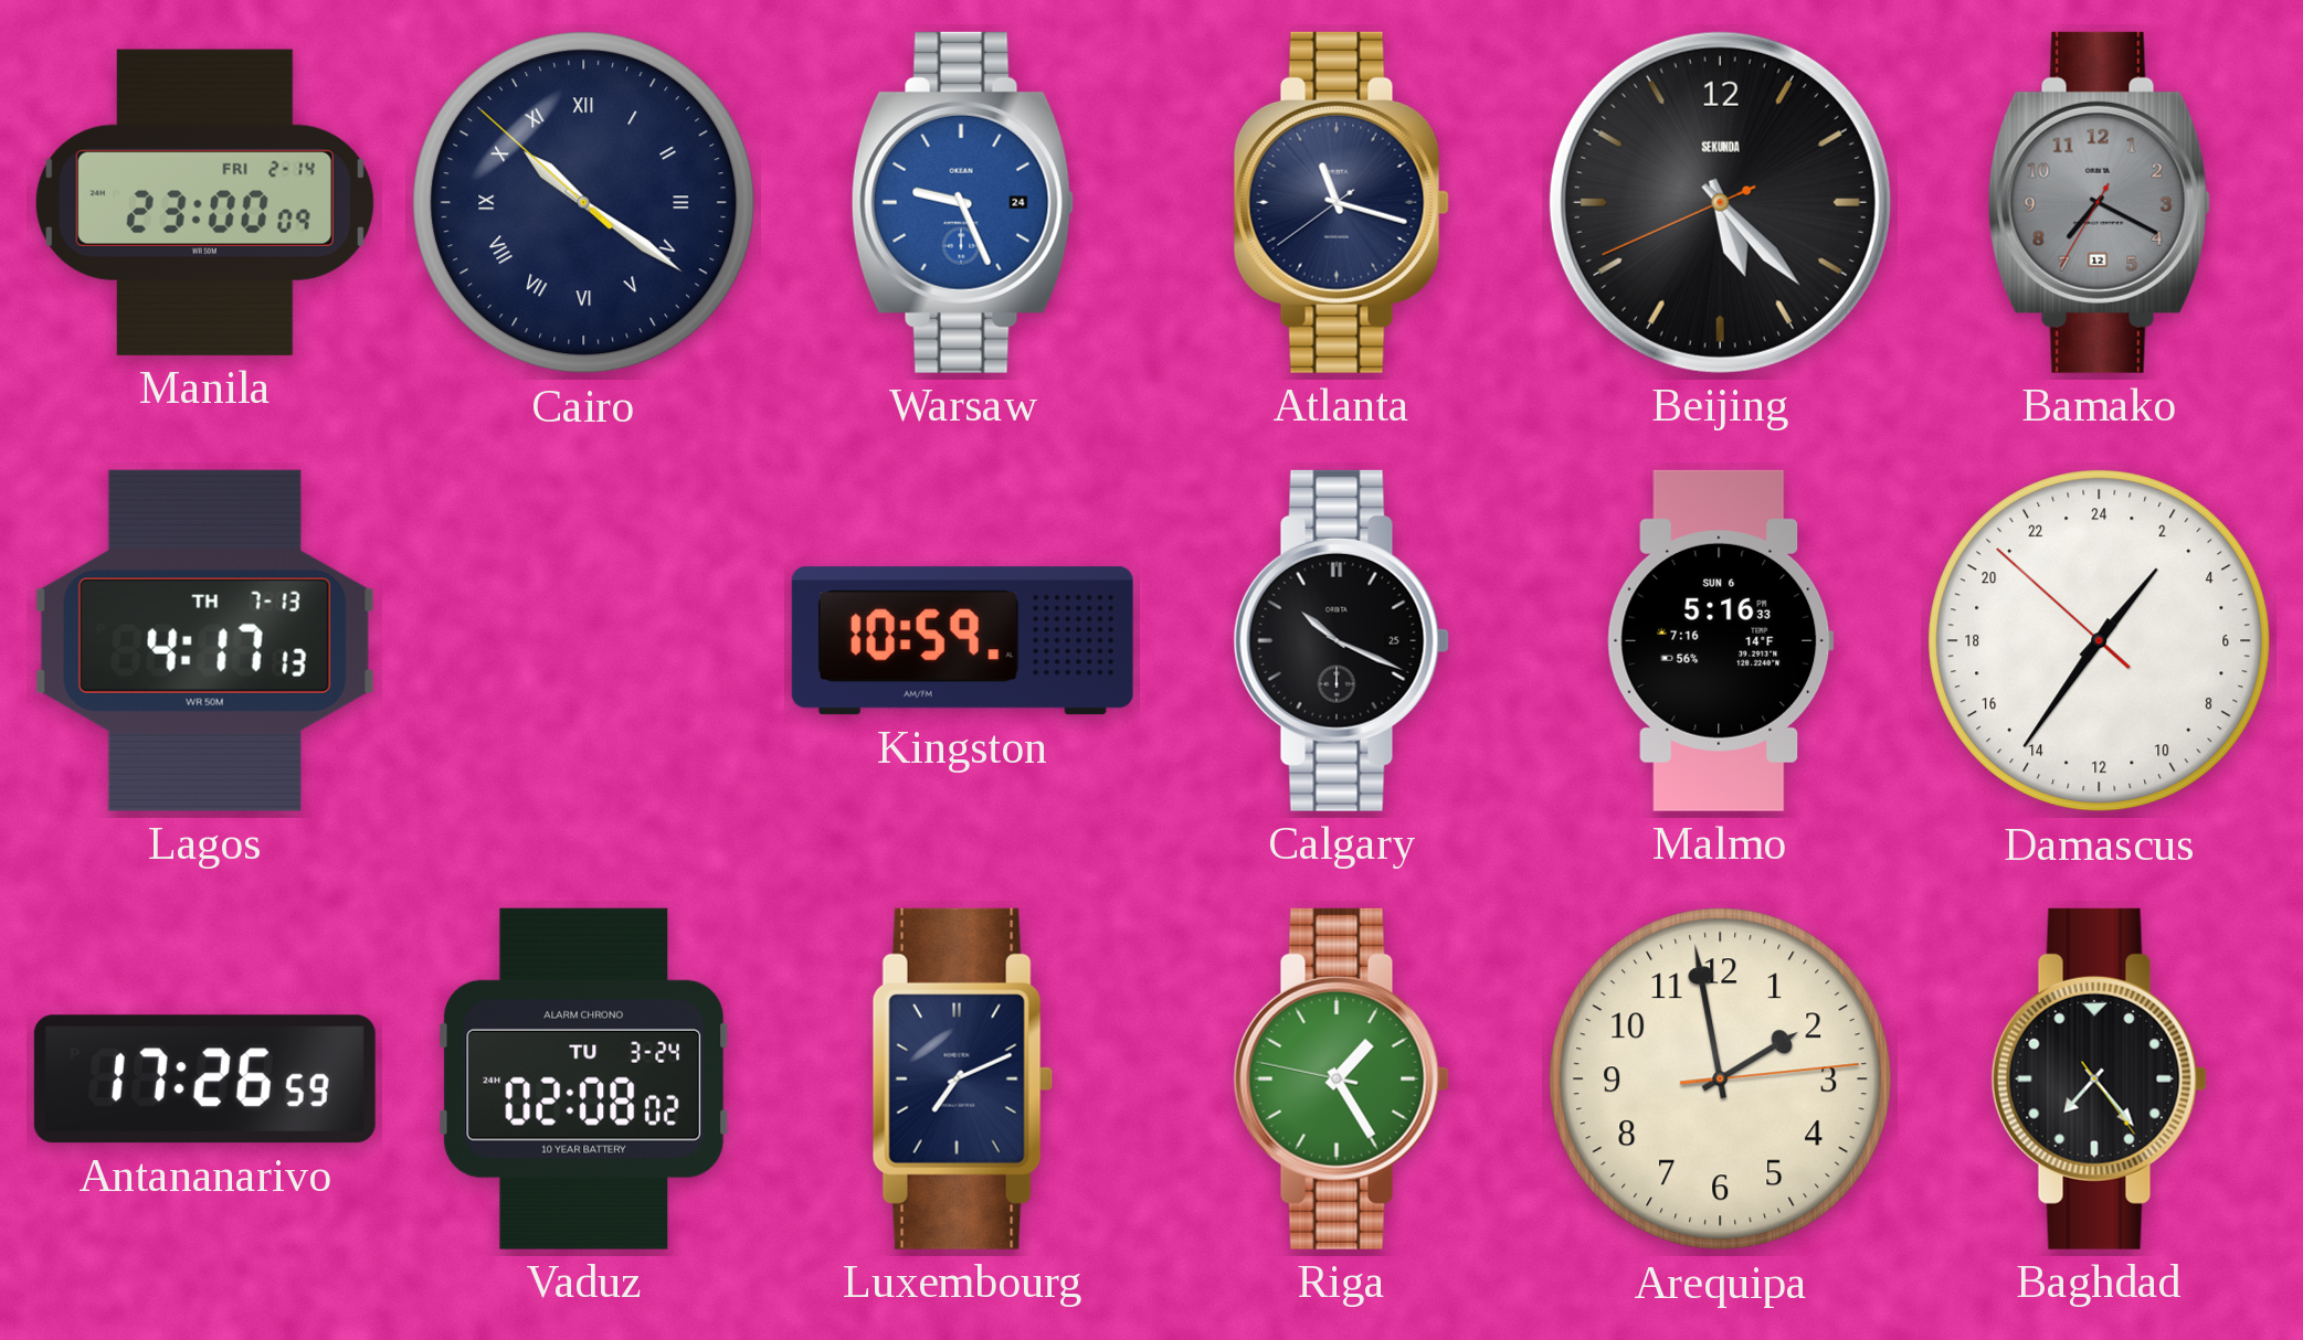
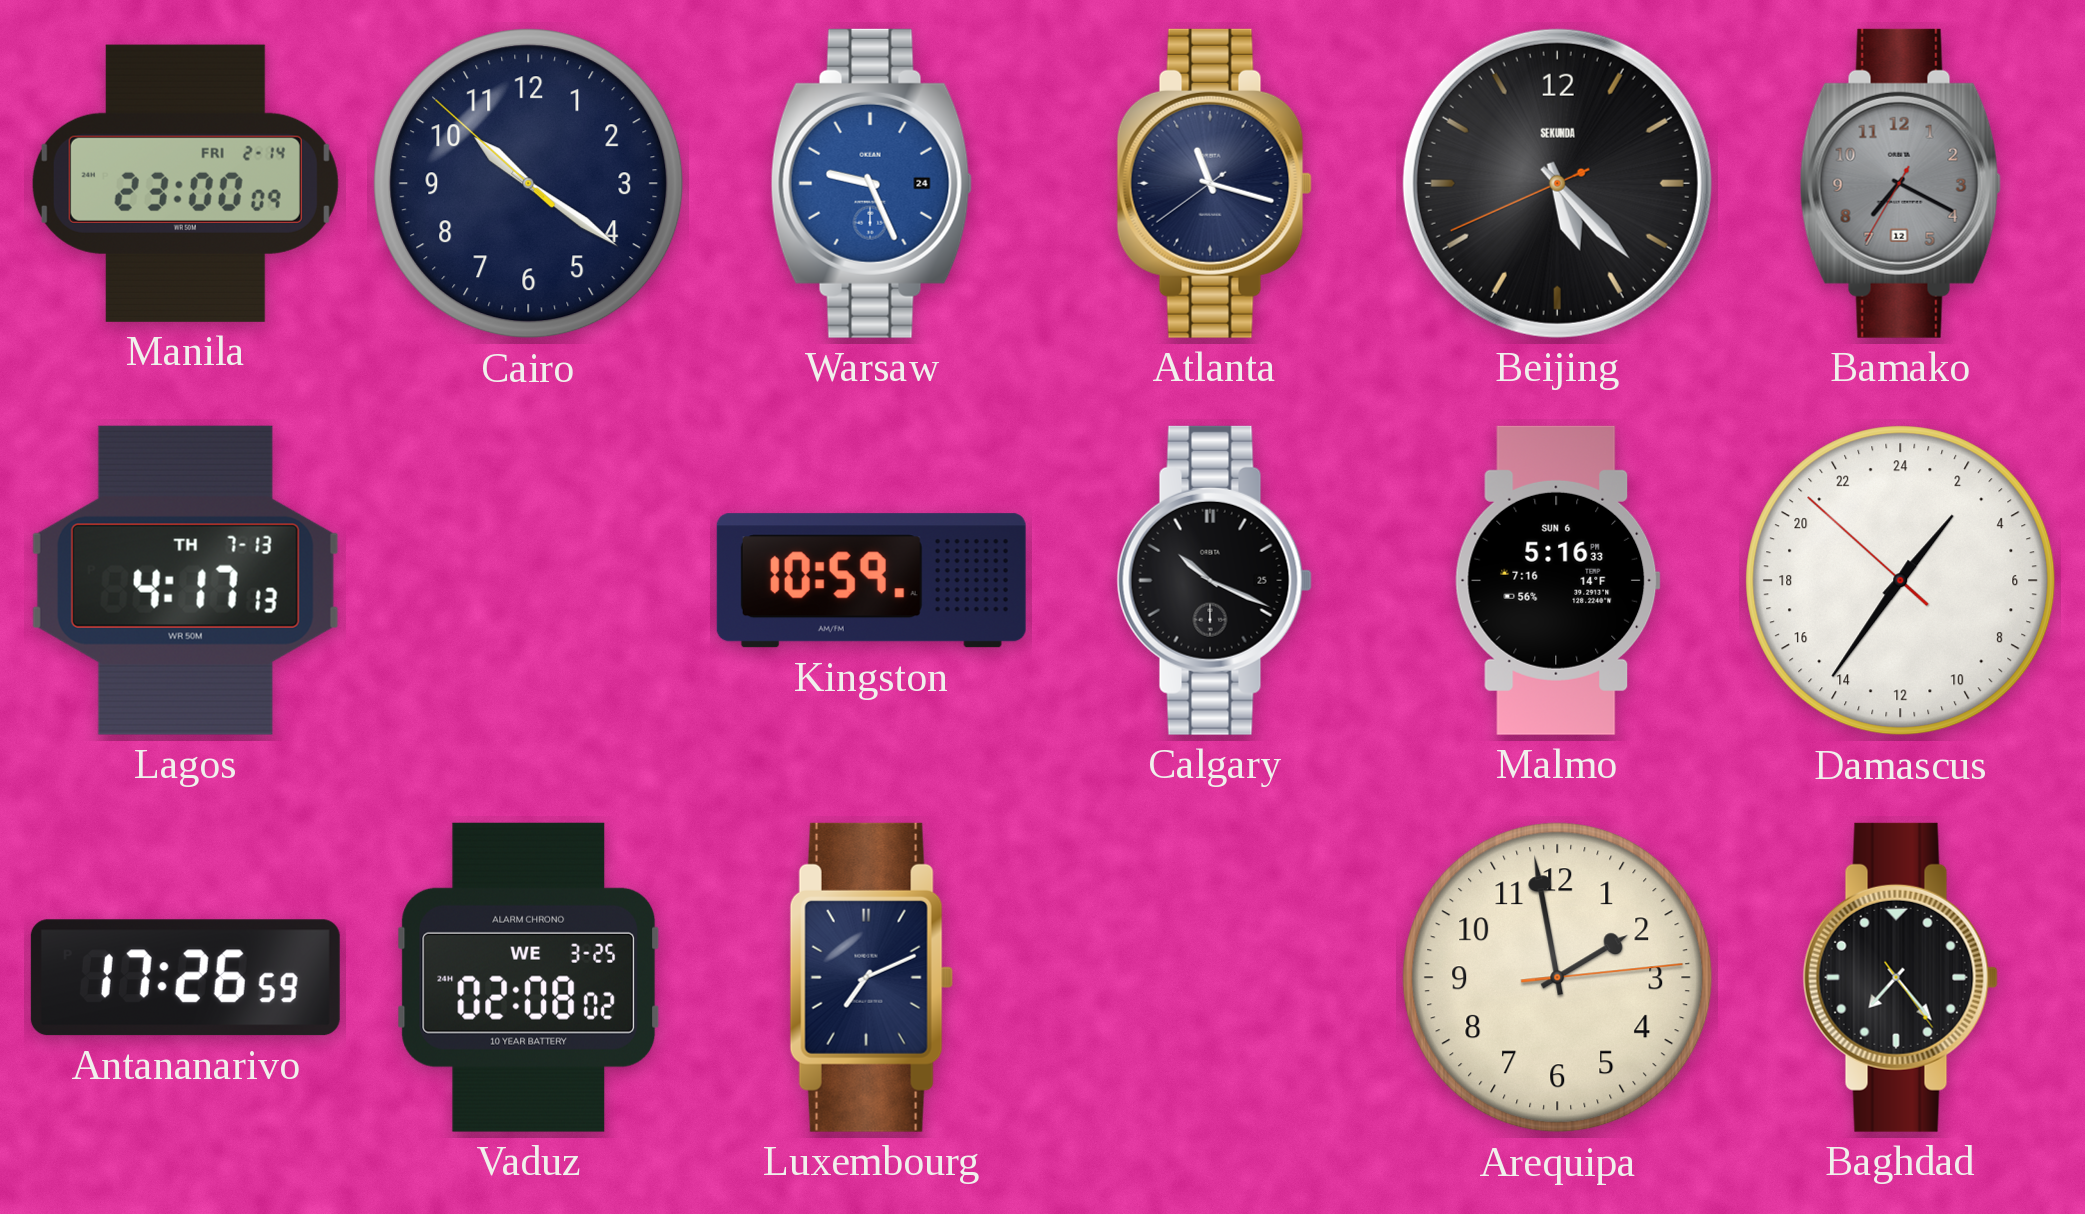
Cairo numerals: Roman -> Arabic (529, 184)
Vaduz date: TU 3-24 -> WE 3-25 (529, 977)
Riga: 1:24 -> none (1341, 1078)
